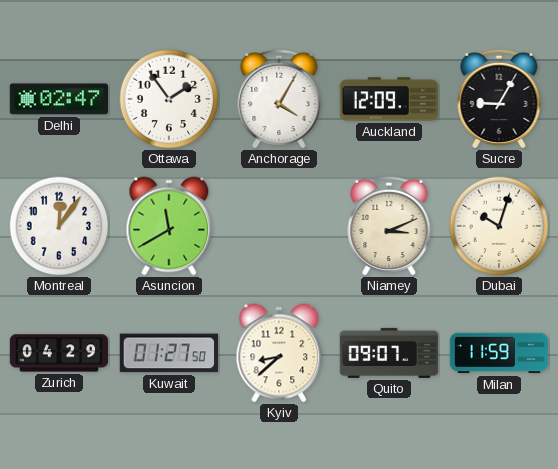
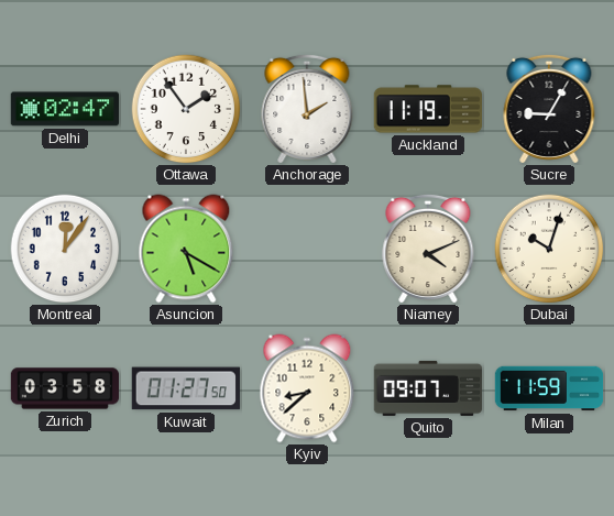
Anchorage: 4:05 -> 1:59 (307, 109)
Auckland: 12:09 -> 11:19 (428, 109)
Asuncion: 11:40 -> 5:20 (186, 249)
Niamey: 3:11 -> 4:11 (428, 249)
Zurich: 04:29 -> 03:58 (65, 388)
